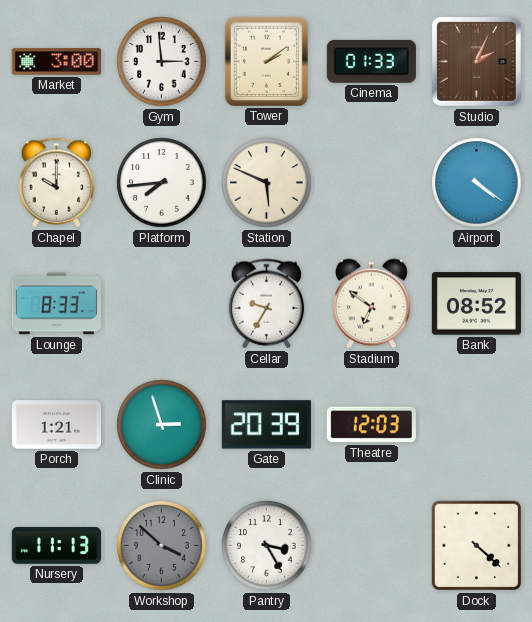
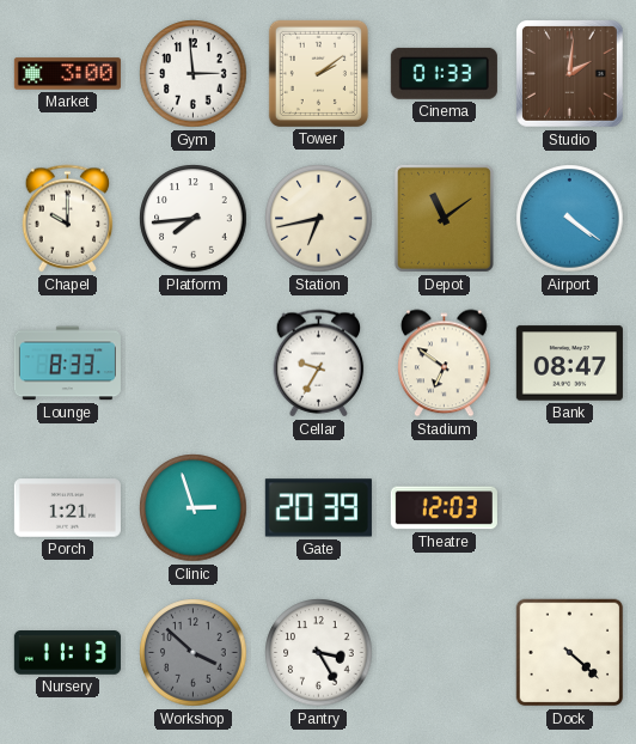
Studio: 2:04 -> 2:01 (570, 74)
Station: 5:49 -> 6:43 (319, 219)
Depot: none -> 11:09 (444, 218)
Bank: 08:52 -> 08:47 (569, 364)
